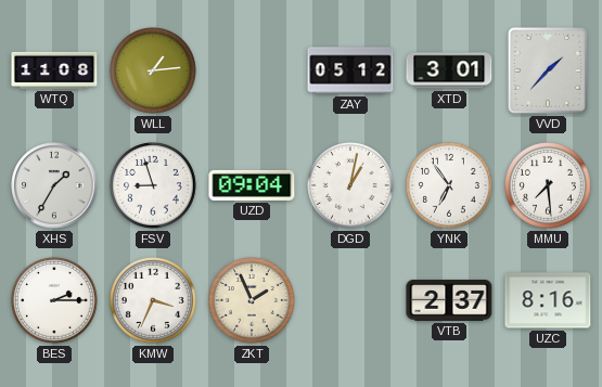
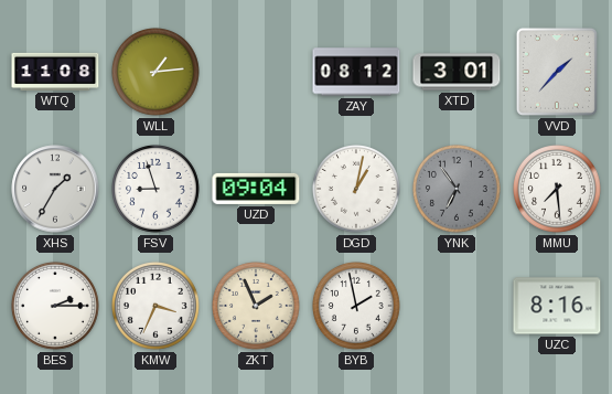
ZAY: 05:12 -> 08:12 (356, 72)
YNK dial: white -> grey (458, 190)
BYB: none -> 1:58 (357, 307)
VTB: 2:37 -> none (449, 300)
